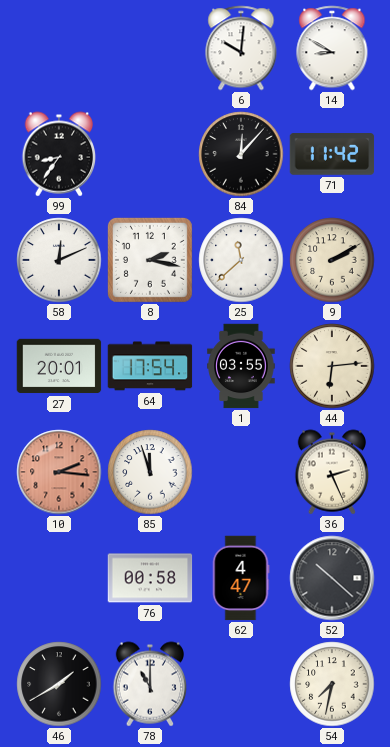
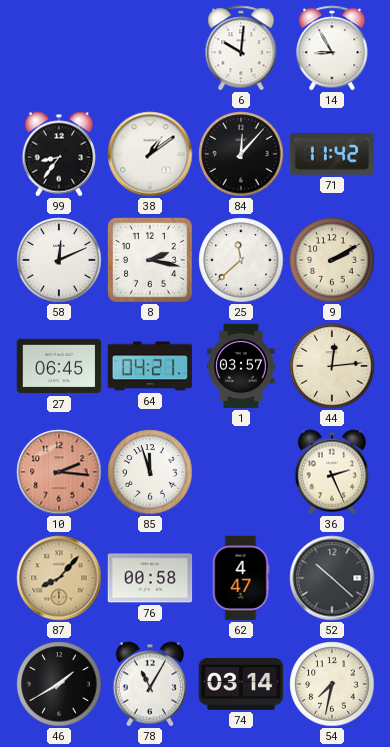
14: 8:50 -> 8:55 (332, 48)
38: none -> 1:09 (150, 154)
27: 20:01 -> 06:45 (59, 366)
64: 17:54 -> 04:21 (150, 366)
1: 03:55 -> 03:57 (241, 366)
44: 6:14 -> 12:14 (332, 366)
87: none -> 8:07 (59, 578)
78: 11:00 -> 11:05 (150, 684)
74: none -> 03:14 (241, 684)
